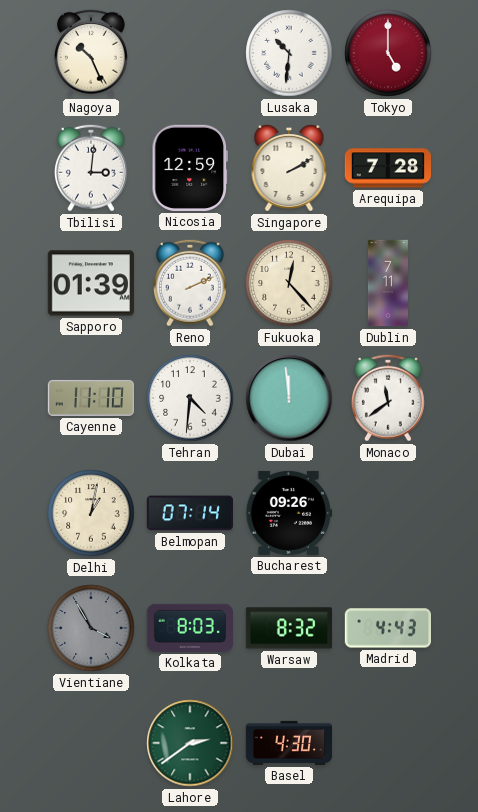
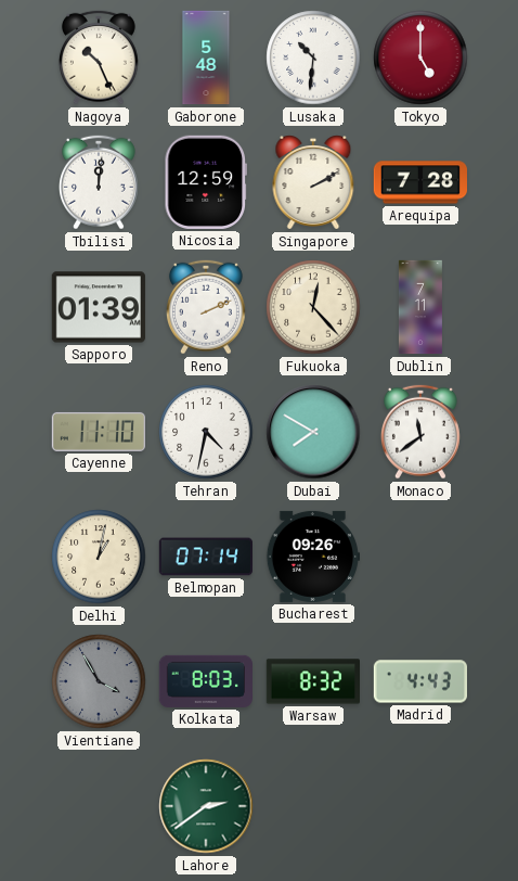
Gaborone: none -> 5:48 (206, 58)
Tbilisi: 3:01 -> 12:01 (99, 182)
Tehran: 4:31 -> 4:32 (206, 432)
Dubai: 11:59 -> 7:50 (313, 432)
Basel: 4:30 -> none (289, 743)
